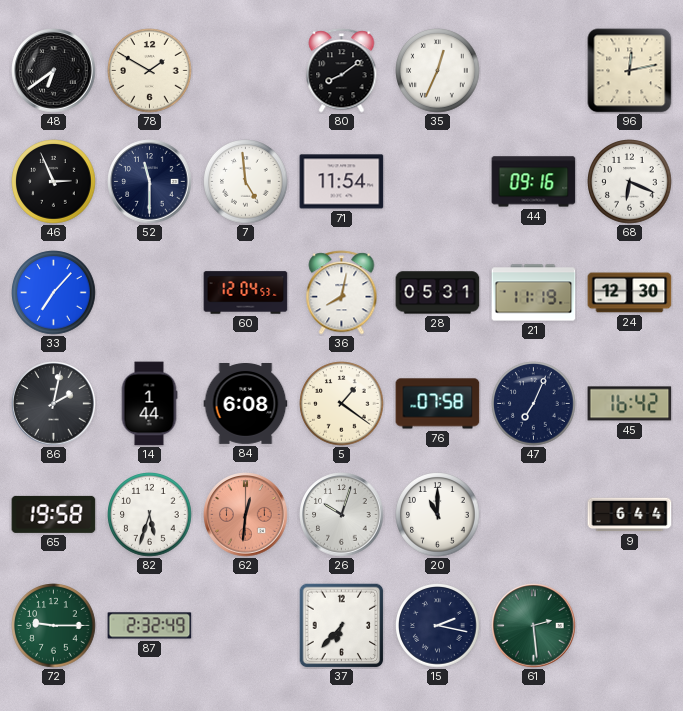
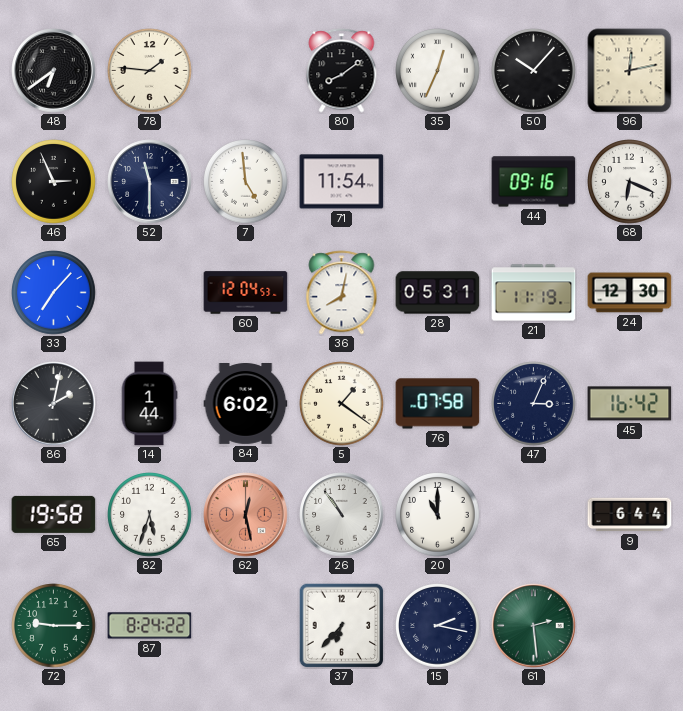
78: 1:50 -> 1:46 (150, 71)
50: none -> 10:07 (534, 71)
84: 6:08 -> 6:02 (246, 404)
47: 7:04 -> 3:04 (534, 404)
62: 12:31 -> 12:28 (246, 515)
26: 10:03 -> 10:54 (342, 515)
87: 2:32 -> 8:24 (150, 626)
